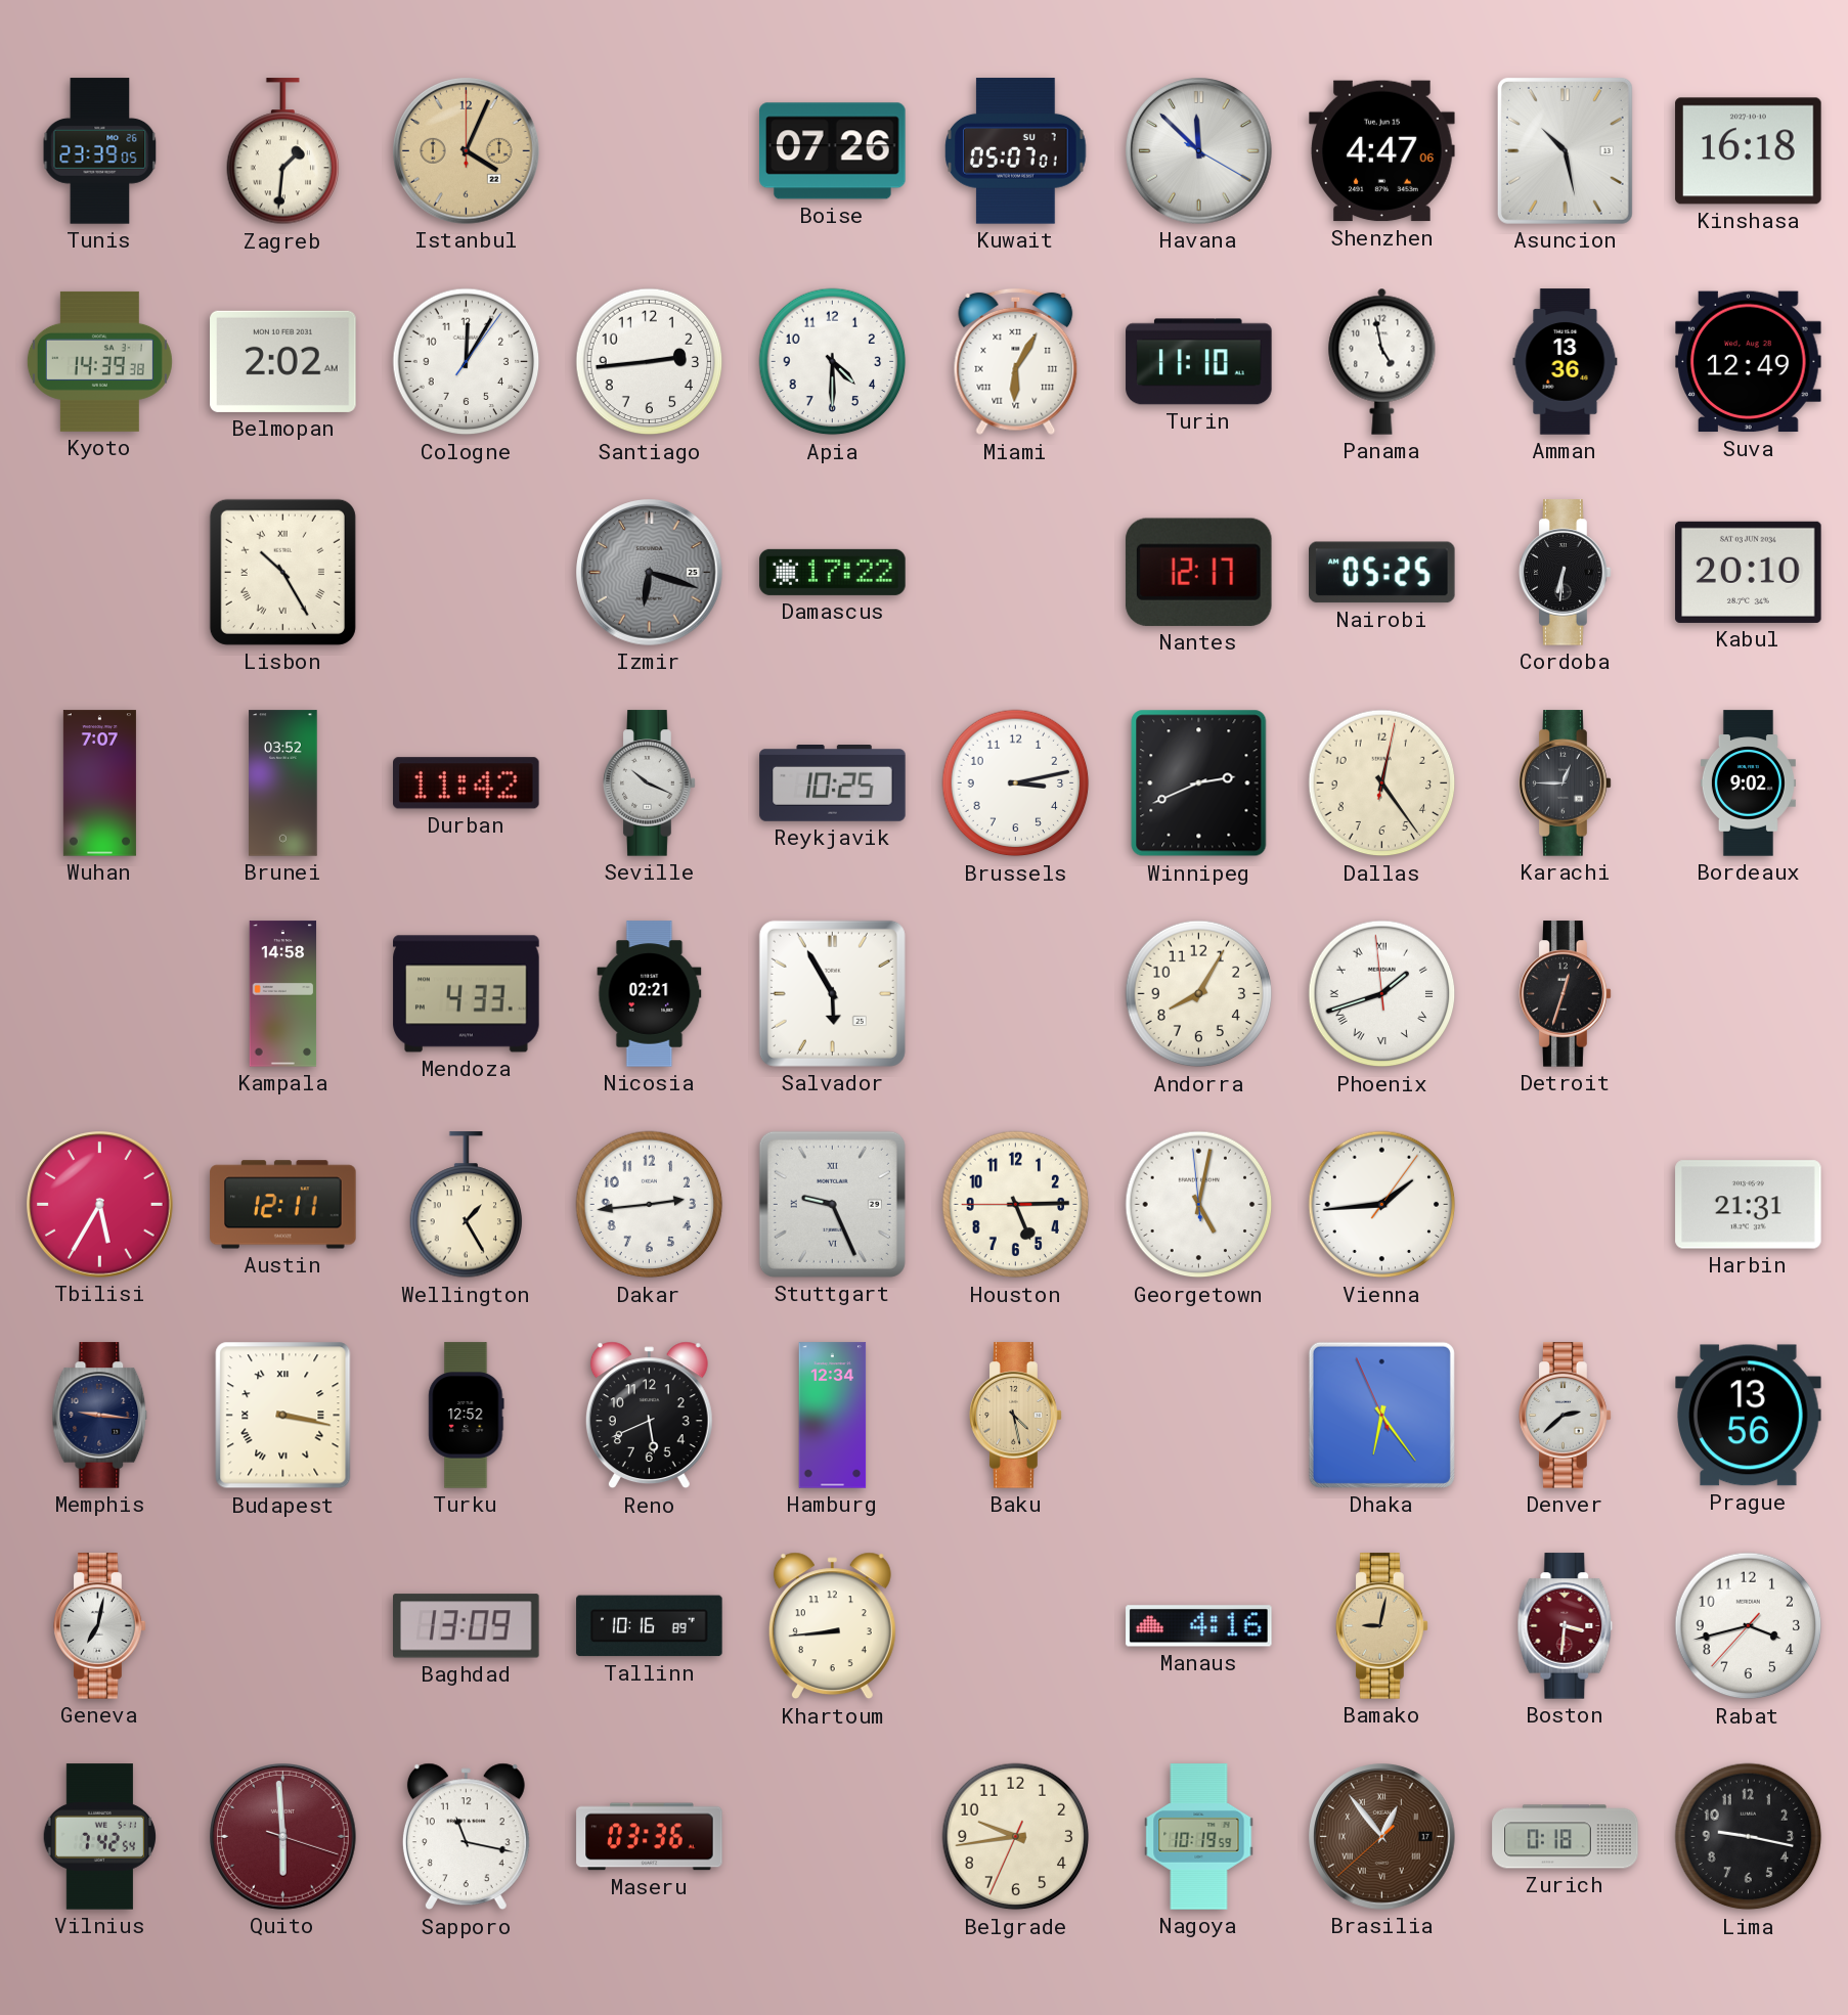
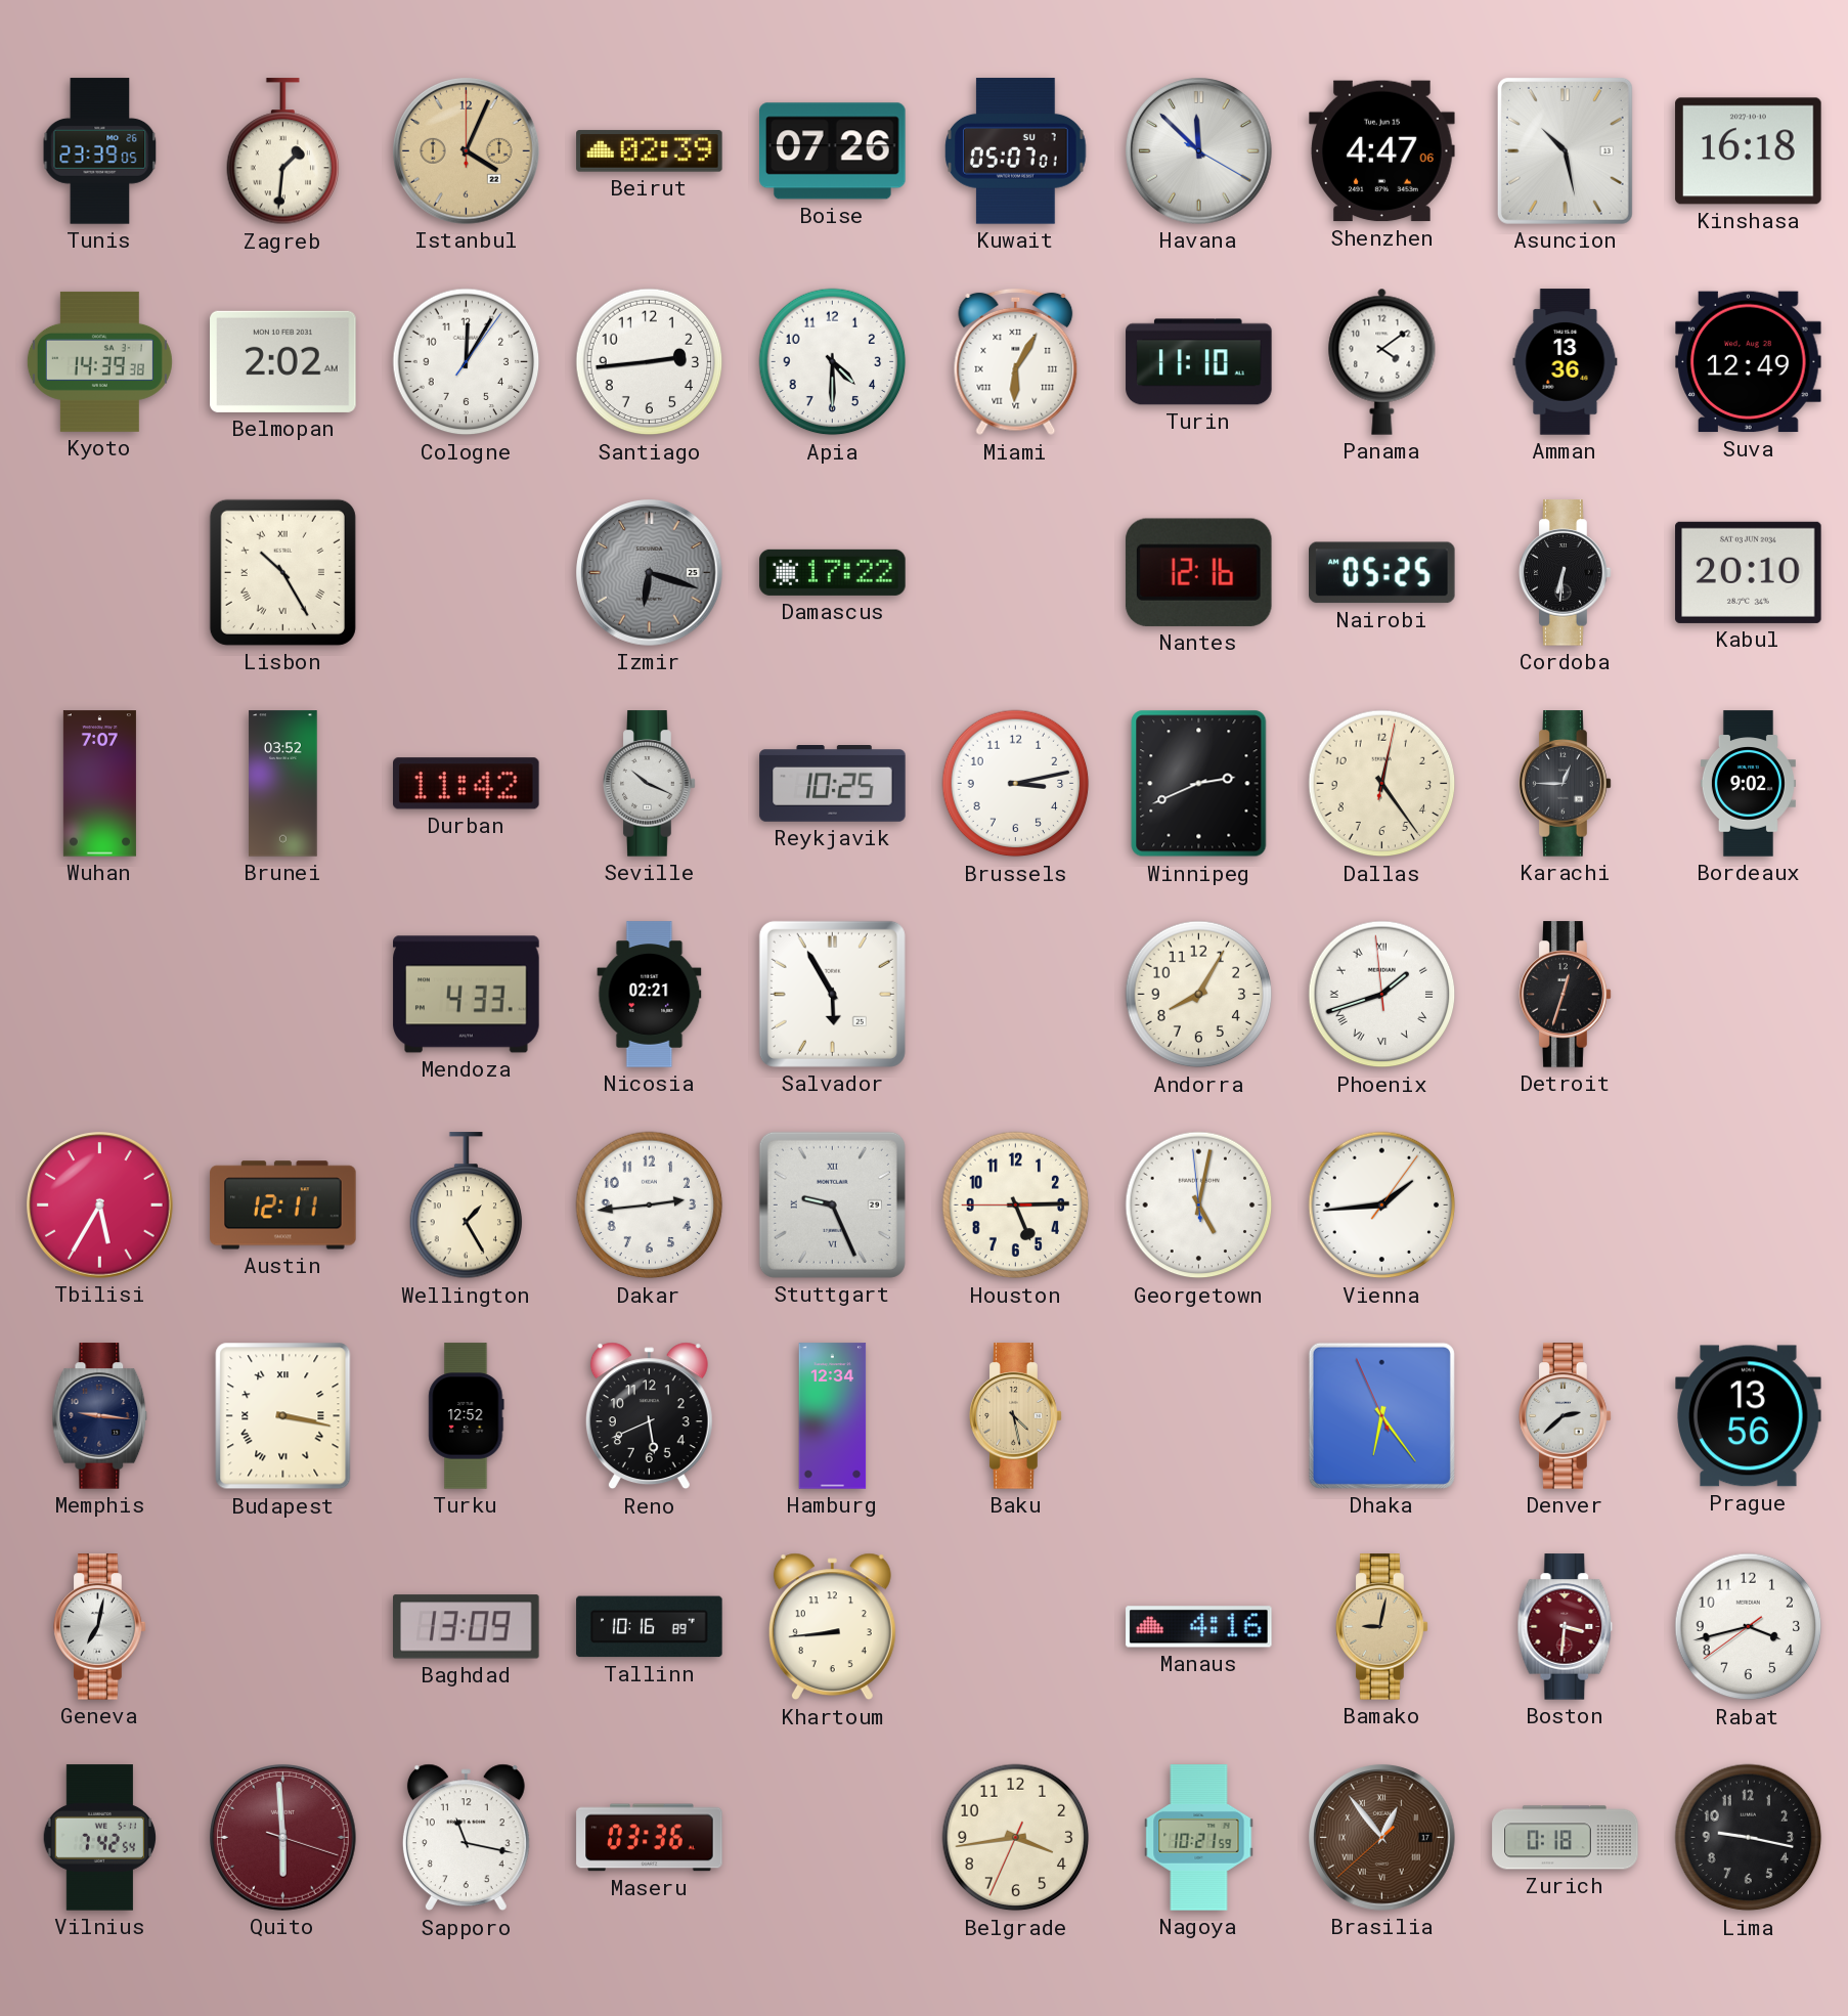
Beirut: none -> 02:39 (650, 151)
Panama: 4:58 -> 4:09 (1382, 361)
Nantes: 12:17 -> 12:16 (1198, 572)
Kampala: 14:58 -> none (283, 994)
Harbin: 21:31 -> none (1749, 1205)
Rabat: 3:42:37 -> 3:42:39 (1749, 1627)
Belgrade: 9:43 -> 3:43 (1016, 1838)
Nagoya: 10:19 -> 10:21 (1199, 1838)
